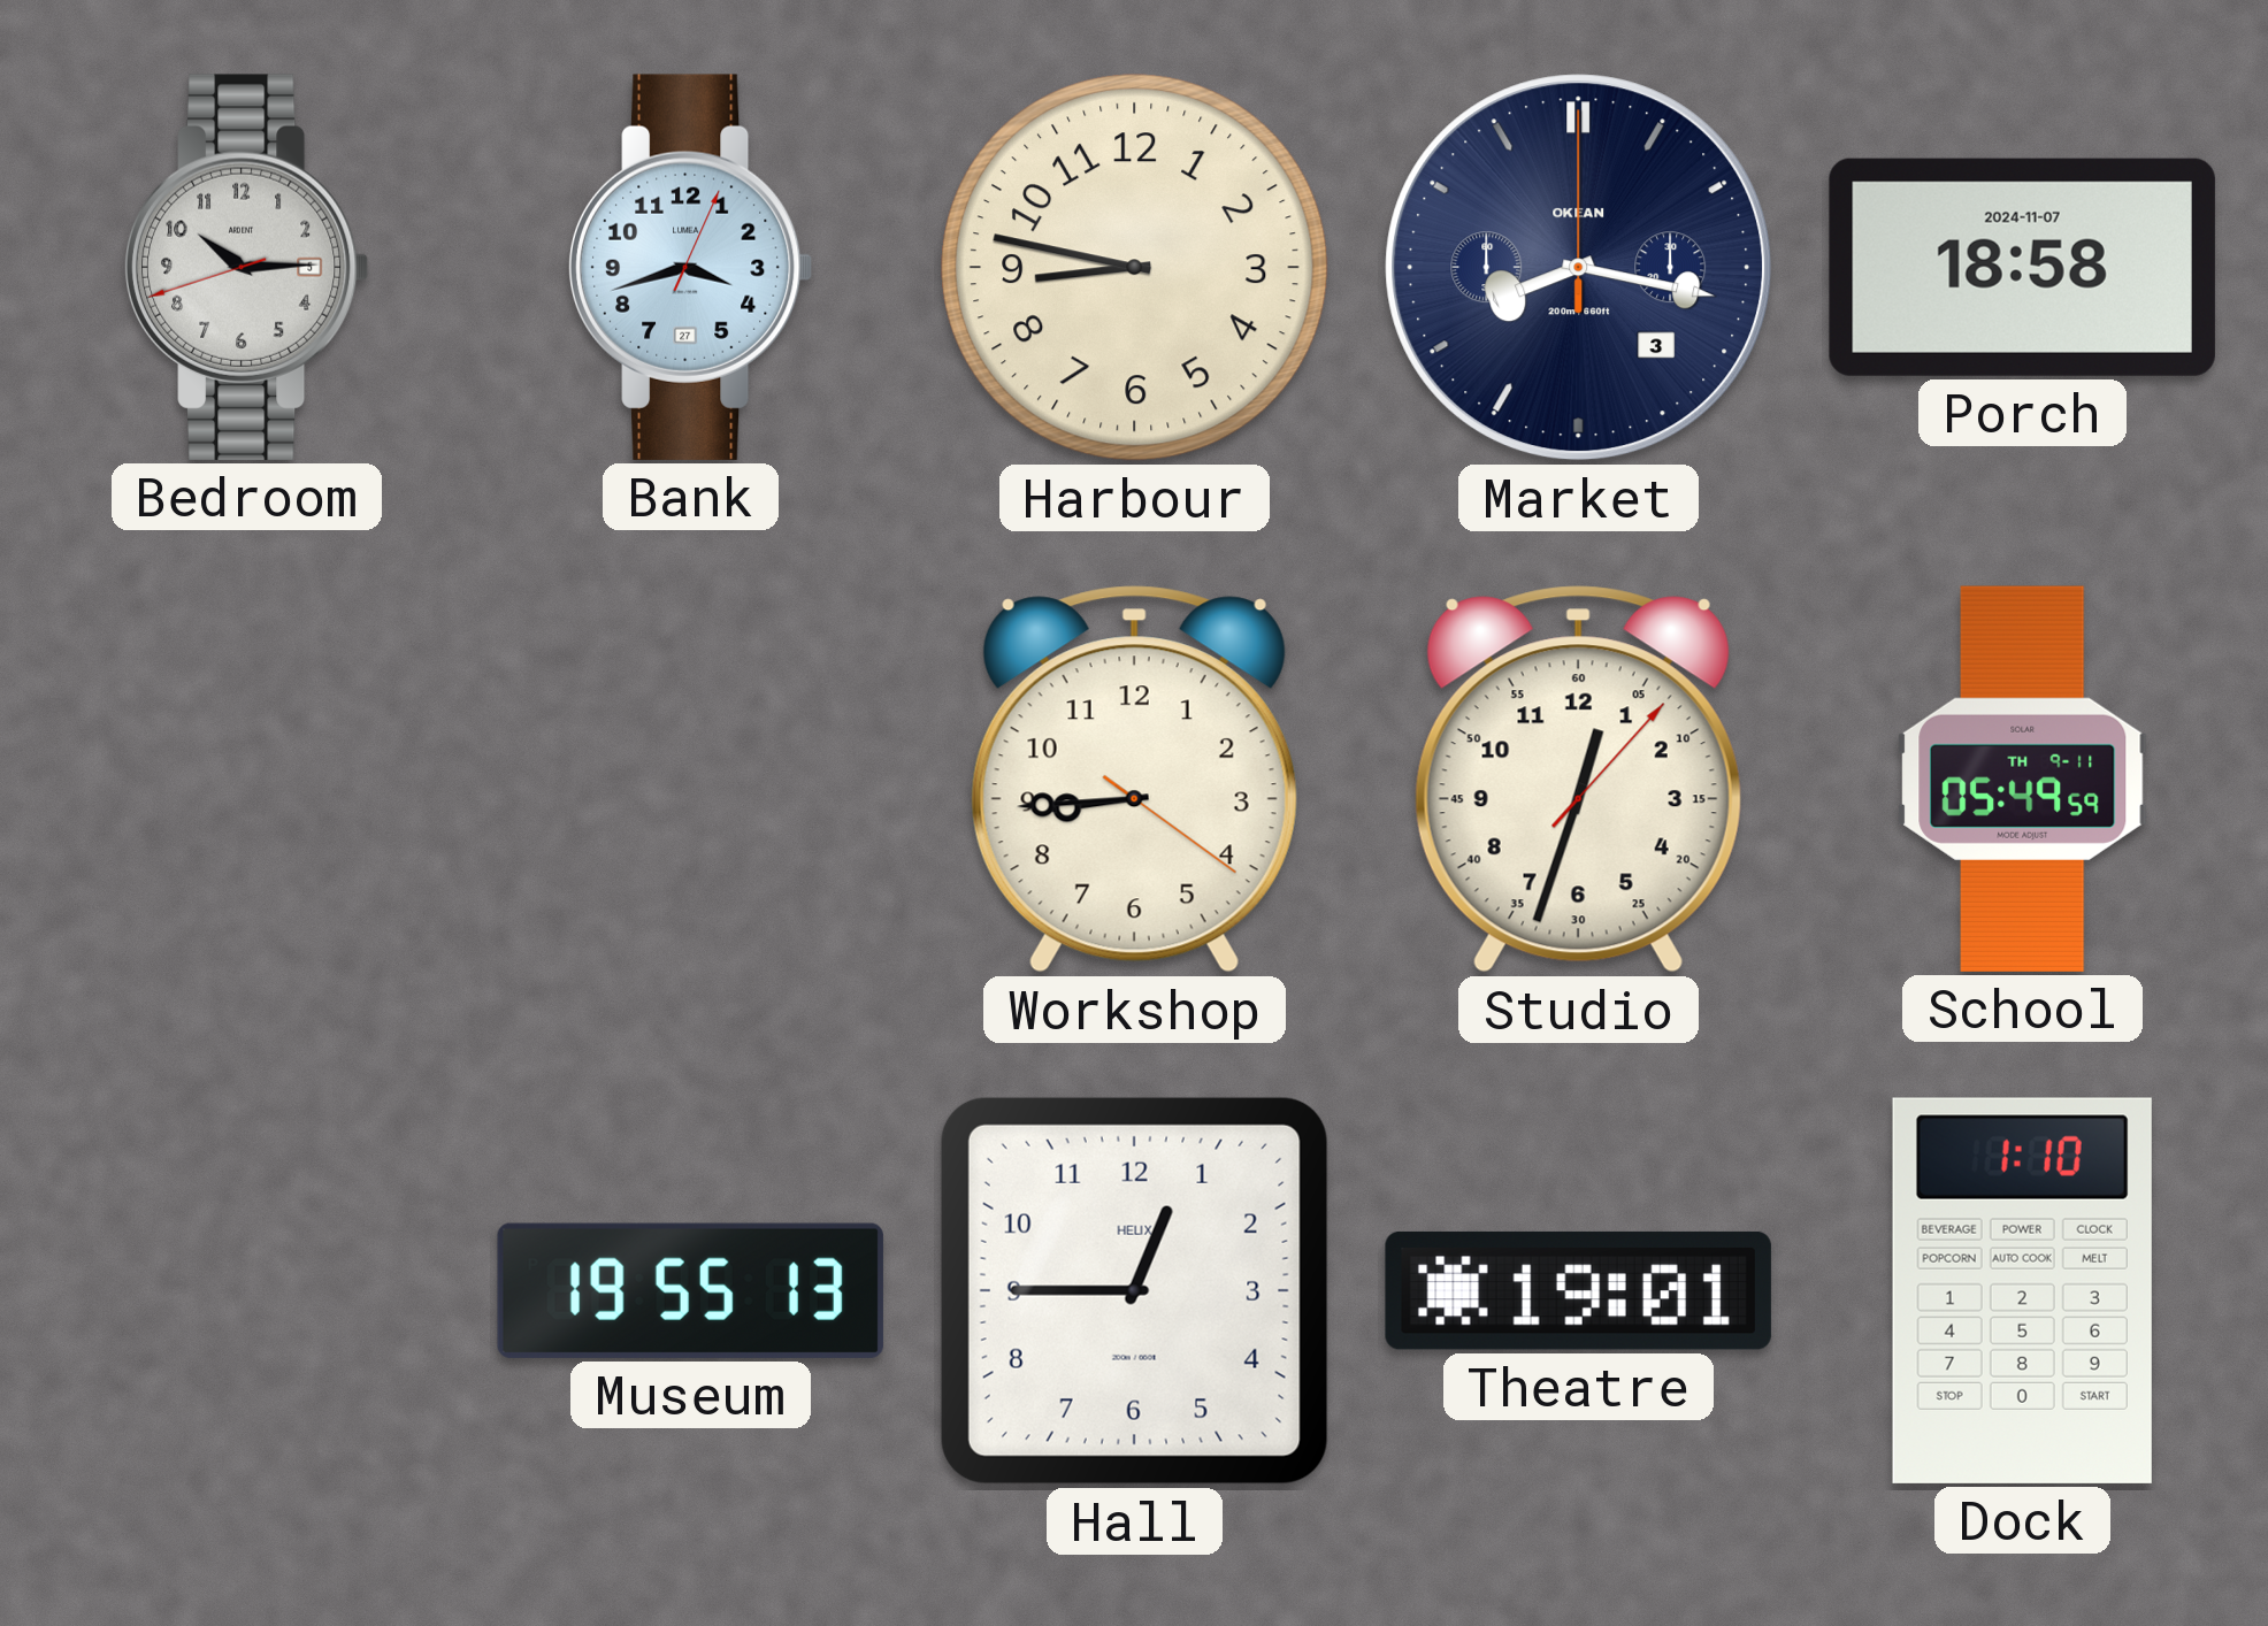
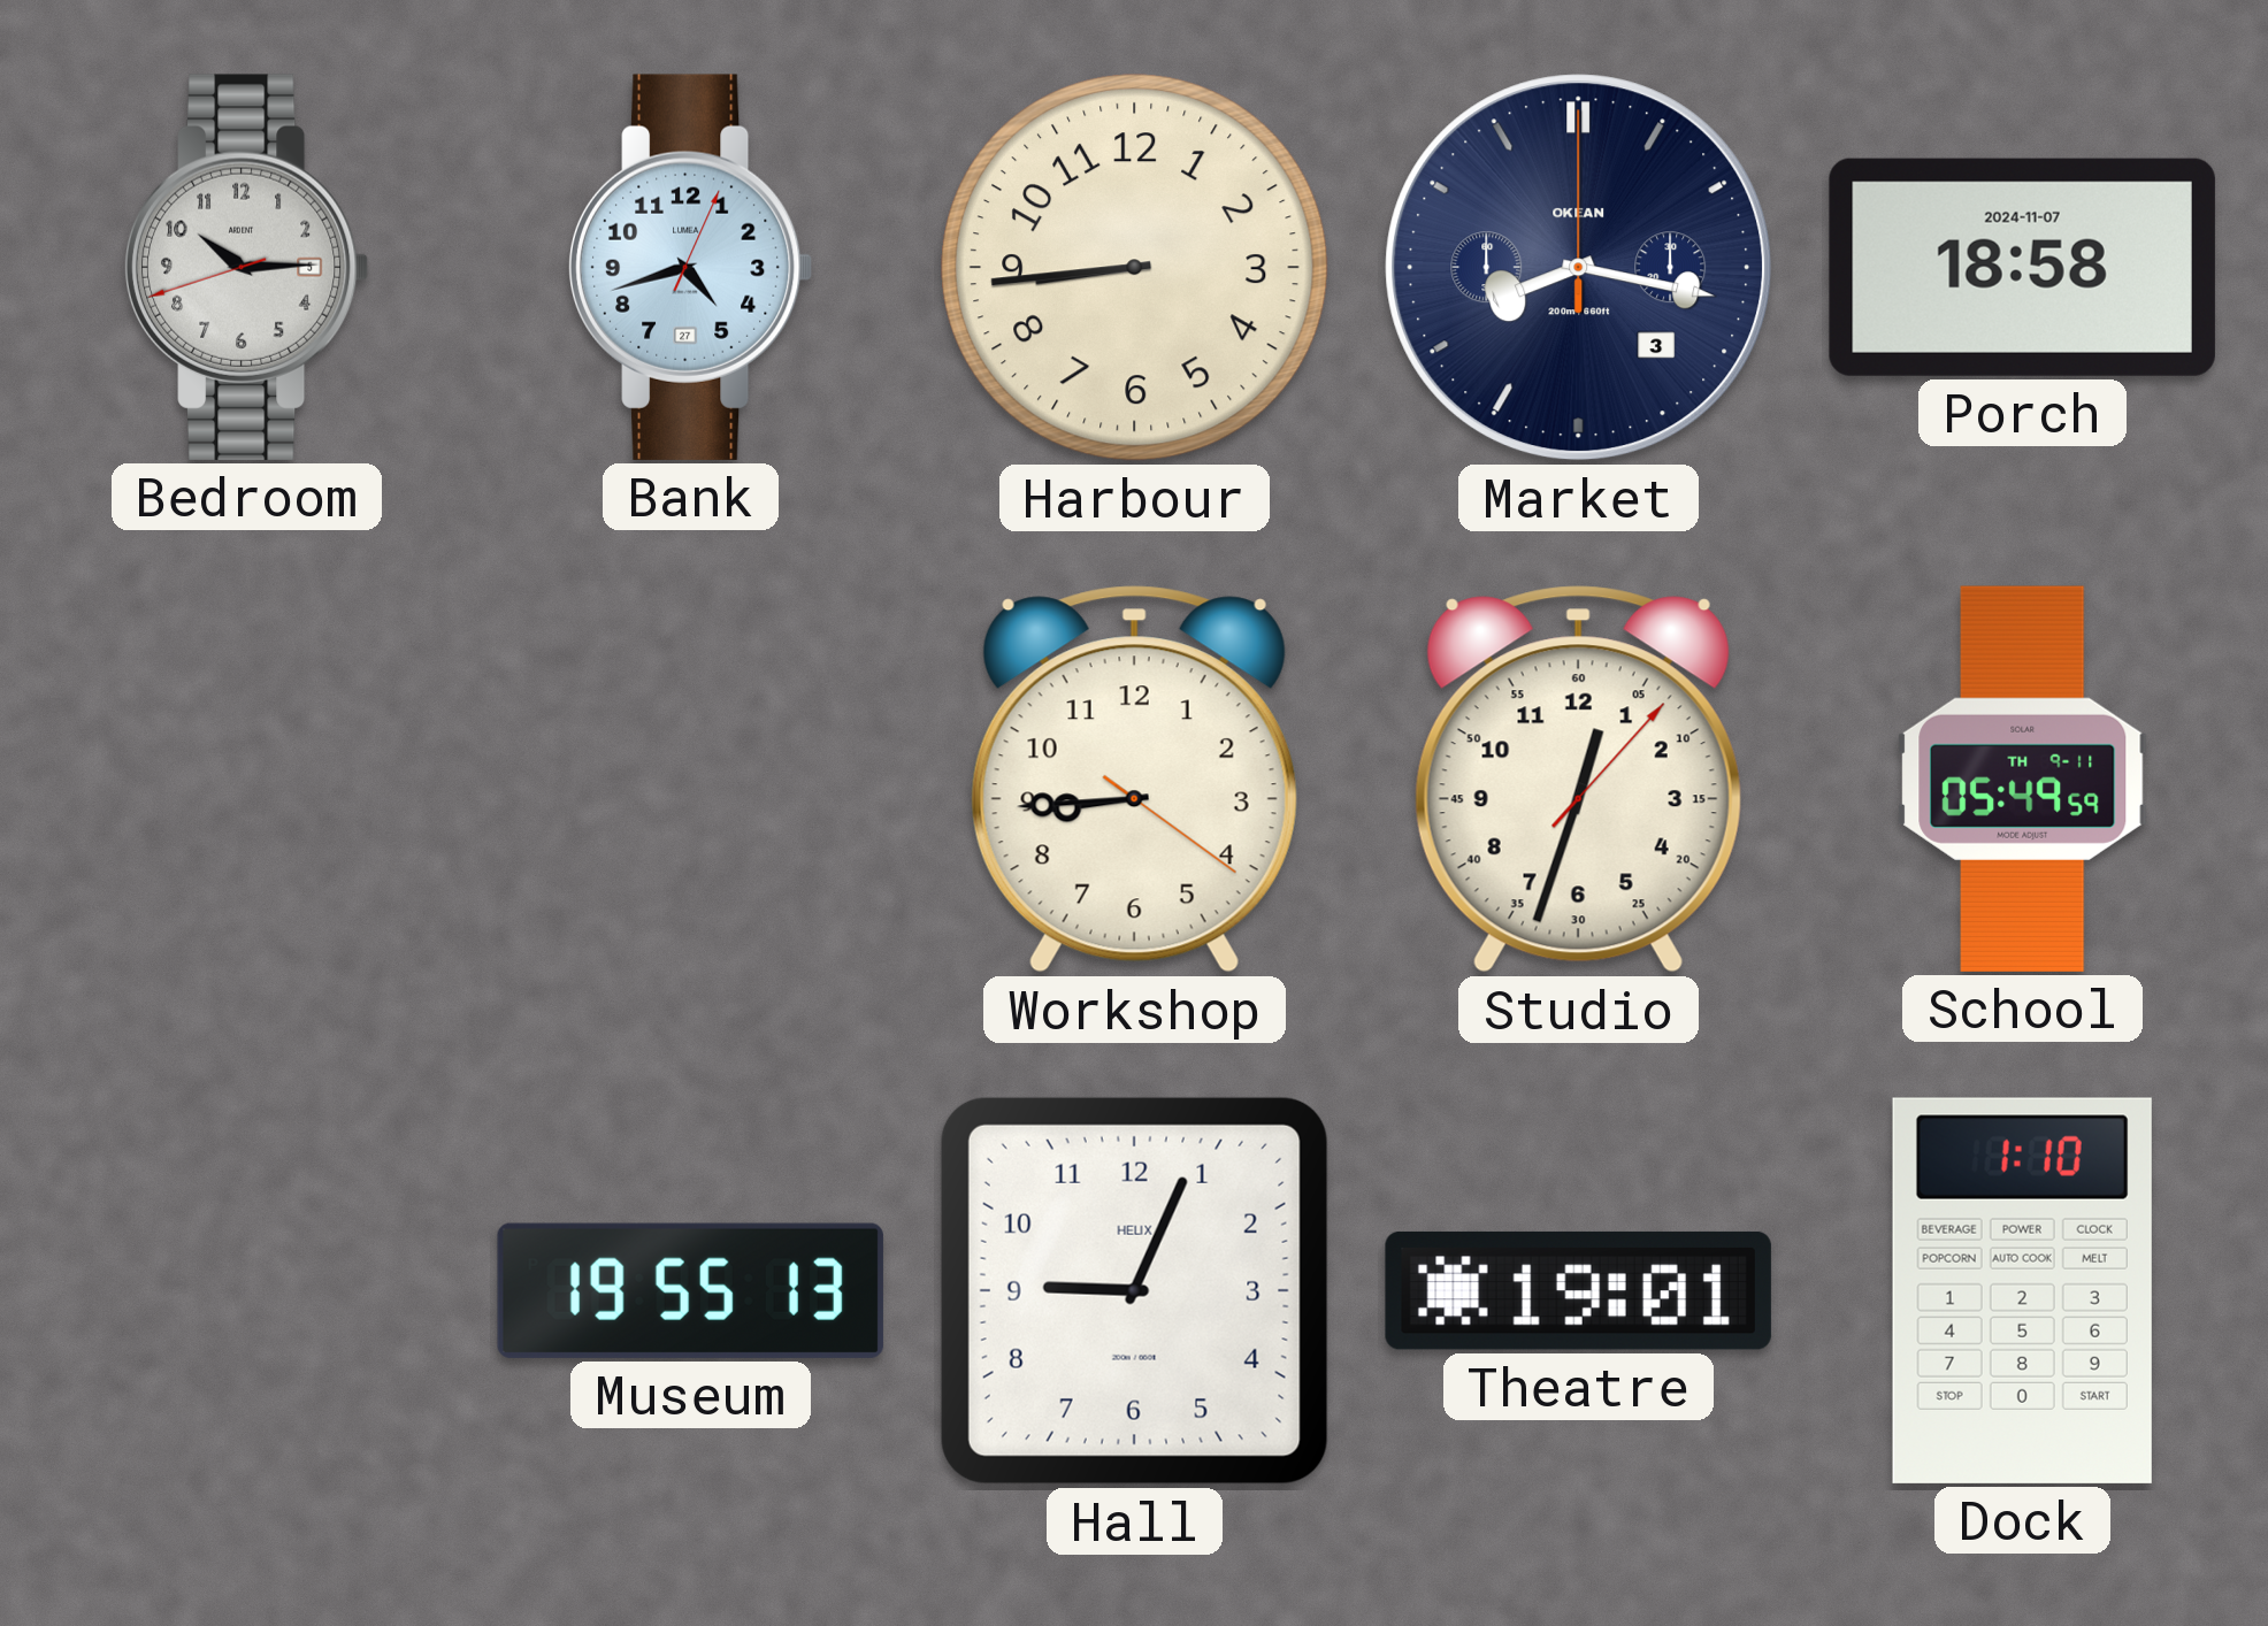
Bank: 3:42 -> 4:42 (690, 267)
Harbour: 8:47 -> 8:44 (1135, 268)
Hall: 12:45 -> 9:04 (1134, 1290)
